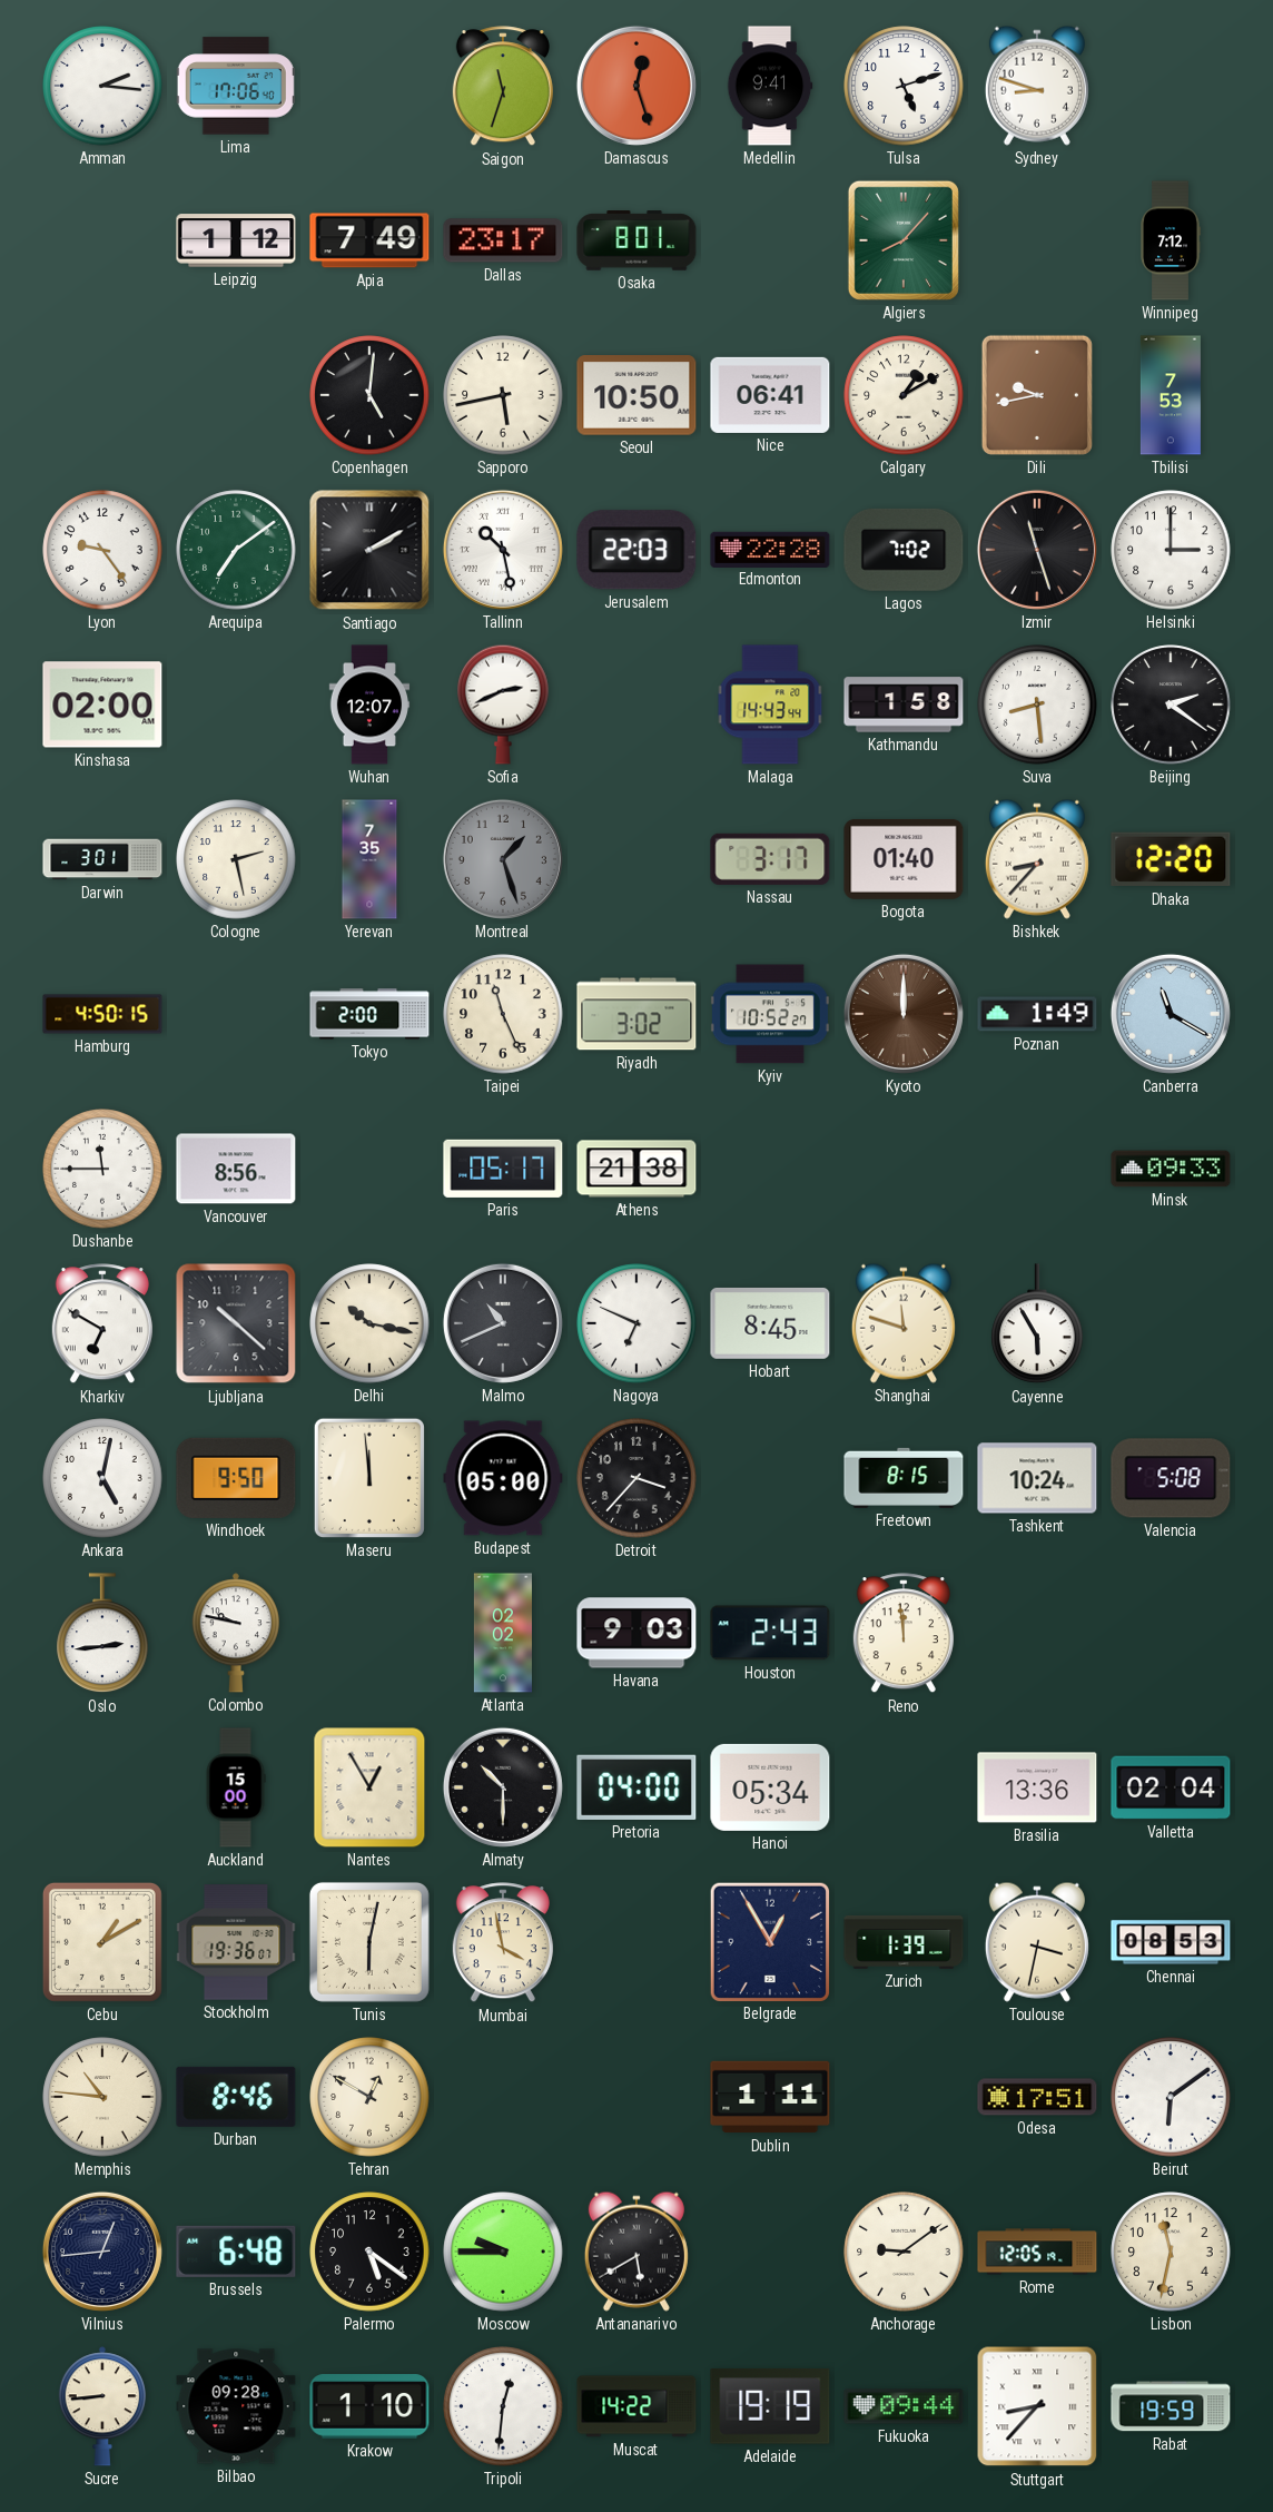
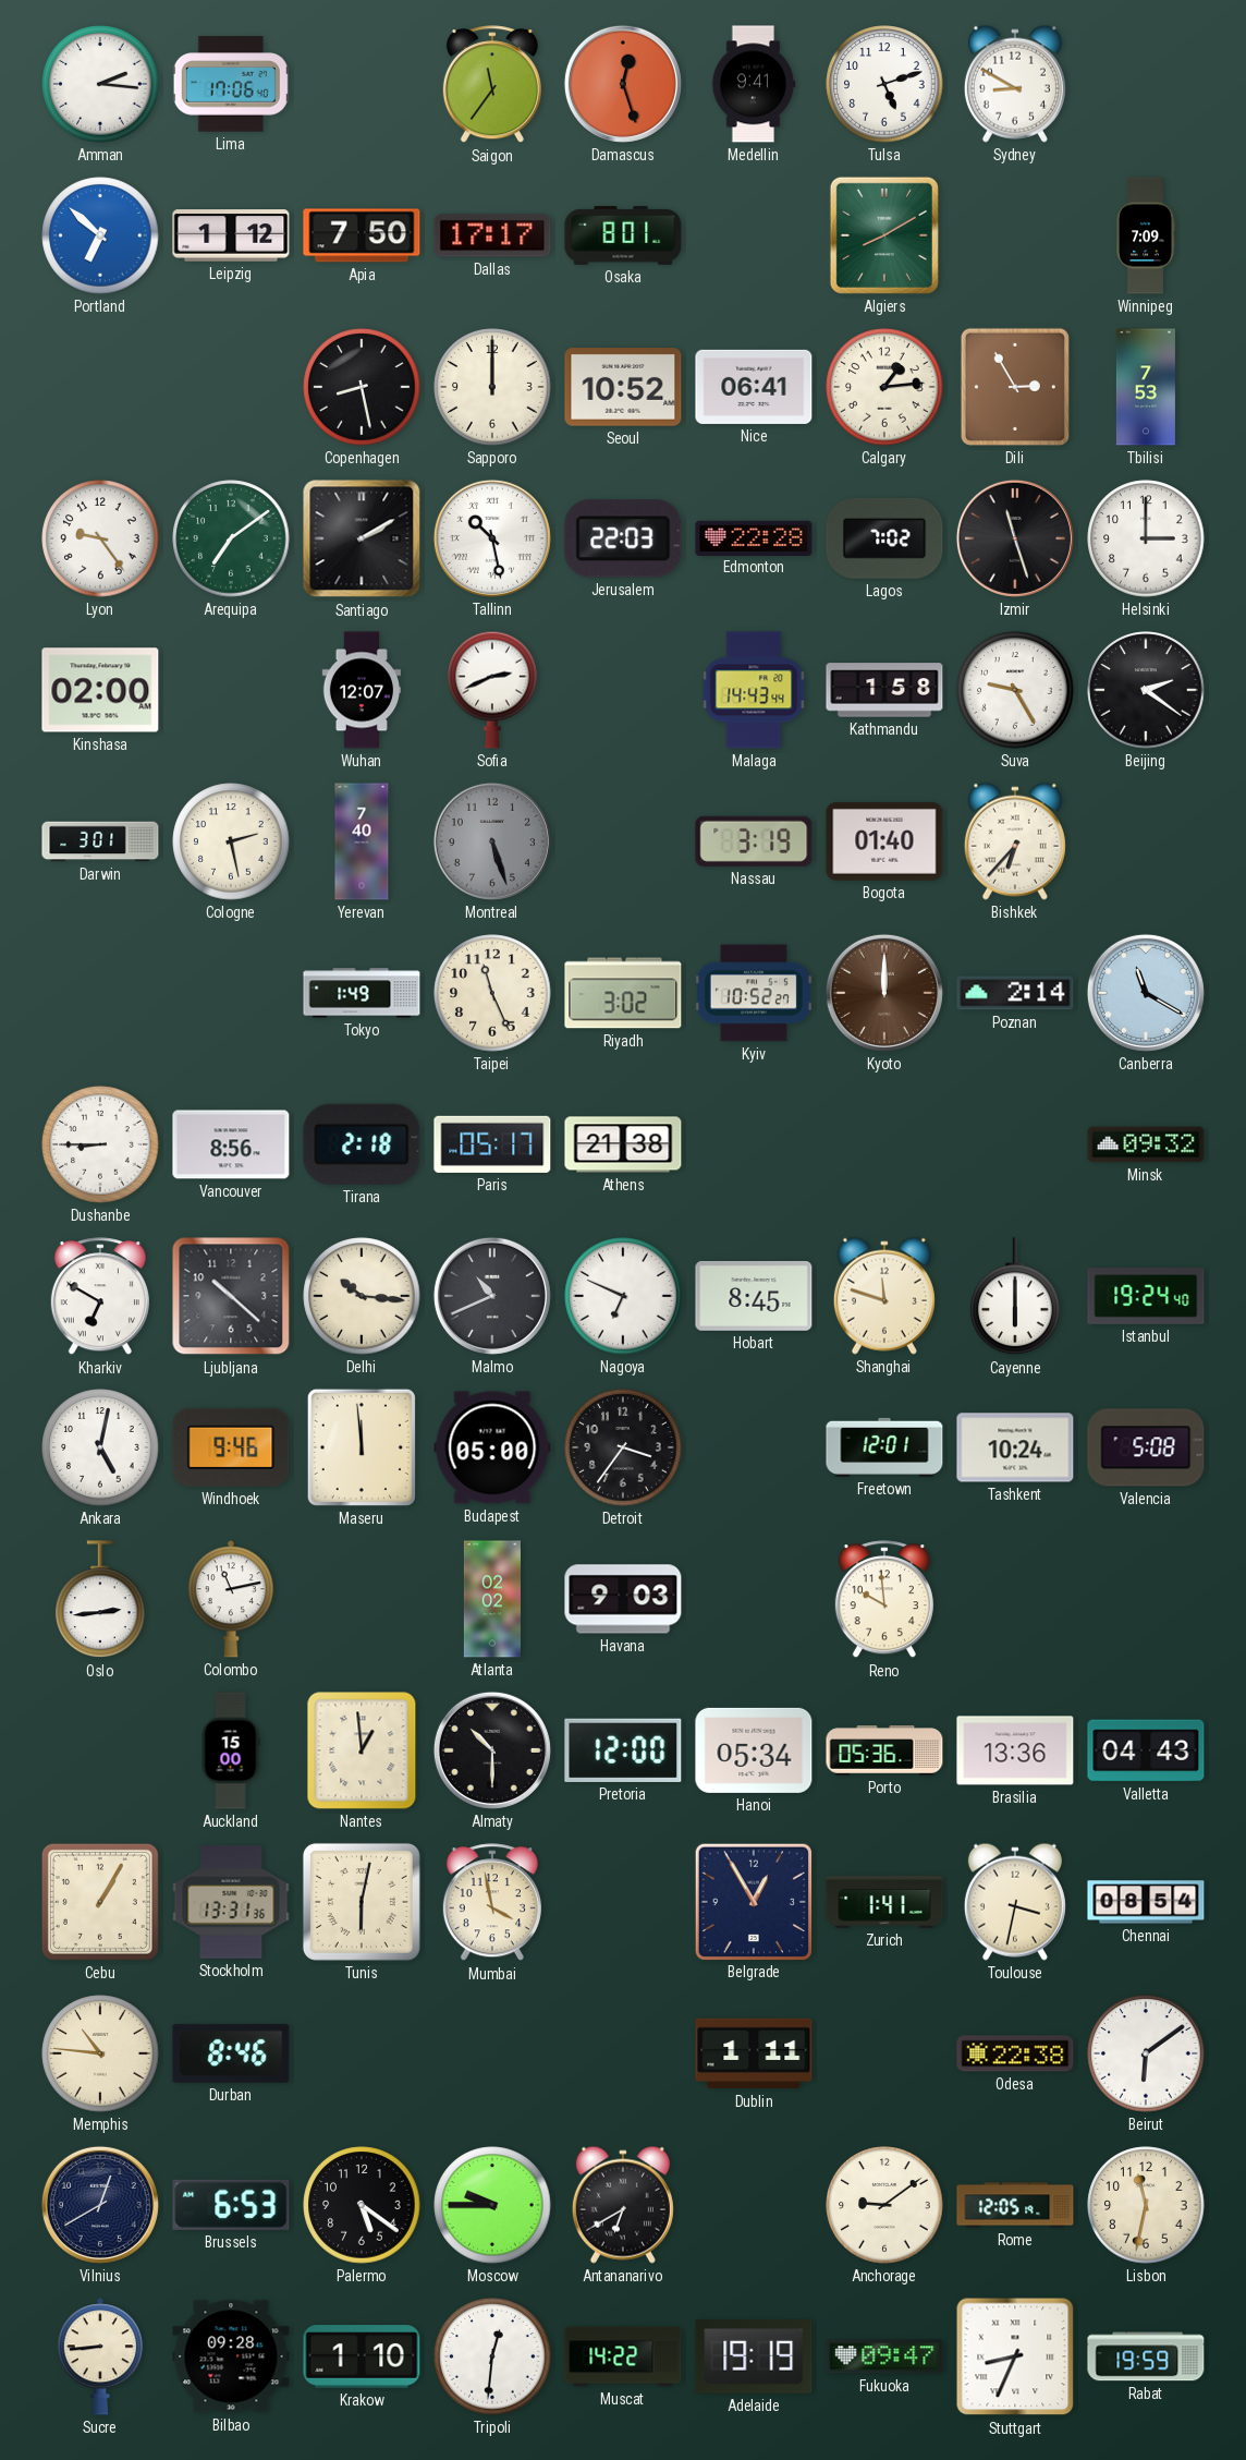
Saigon: 11:33 -> 11:36 (492, 85)
Sydney: 8:48 -> 8:50 (1015, 84)
Portland: none -> 6:52 (100, 235)
Apia: 7:49 -> 7:50 (362, 235)
Dallas: 23:17 -> 17:17 (492, 235)
Algiers: 8:07 -> 8:10 (884, 235)
Winnipeg: 7:12 -> 7:09 (1146, 235)
Copenhagen: 5:01 -> 8:28 (362, 387)
Sapporo: 5:43 -> 12:00 (492, 387)
Seoul: 10:50 -> 10:52 (623, 387)
Calgary: 1:10 -> 1:14 (884, 387)
Dili: 9:43 -> 2:55 (1015, 387)
Suva: 8:29 -> 9:25 (1015, 690)
Yerevan: 7:35 -> 7:40 (362, 841)
Montreal: 1:27 -> 5:27 (492, 841)
Nassau: 3:17 -> 3:19 (754, 841)
Bishkek: 8:37 -> 6:37 (1015, 841)
Dhaka: 12:20 -> none (1171, 859)
Hamburg: 4:50 -> none (102, 1014)
Tokyo: 2:00 -> 1:49 (362, 993)
Poznan: 1:49 -> 2:14 (1015, 993)
Dushanbe: 11:45 -> 8:45 (100, 1144)
Tirana: none -> 2:18 (362, 1144)
Minsk: 09:33 -> 09:32 (1146, 1144)
Delhi: 10:17 -> 10:16 (362, 1296)
Cayenne: 5:55 -> 6:00 (1015, 1297)
Istanbul: none -> 19:24 (1146, 1296)
Windhoek: 9:50 -> 9:46 (231, 1447)
Detroit: 3:37 -> 3:36 (623, 1447)
Freetown: 8:15 -> 12:01 (884, 1447)
Colombo: 9:47 -> 11:13 (231, 1599)
Houston: 2:43 -> none (770, 1633)
Reno: 11:59 -> 9:59 (884, 1600)
Nantes: 12:55 -> 12:59 (362, 1750)
Pretoria: 04:00 -> 12:00 (623, 1750)
Porto: none -> 05:36 (884, 1752)
Valletta: 02:04 -> 04:43 (1146, 1750)
Cebu: 1:10 -> 1:05 (100, 1902)
Stockholm: 19:36 -> 13:31 (231, 1902)
Zurich: 1:39 -> 1:41 (884, 1902)
Chennai: 08:53 -> 08:54 (1146, 1902)
Tehran: 12:50 -> none (369, 2097)
Odesa: 17:51 -> 22:38 (1015, 2053)
Vilnius: 12:44 -> 12:40 (100, 2205)
Brussels: 6:48 -> 6:53 (231, 2205)
Antananarivo: 5:40 -> 6:40 (623, 2205)
Fukuoka: 09:44 -> 09:47 (884, 2356)
Stuttgart: 8:37 -> 8:34 (1015, 2356)
